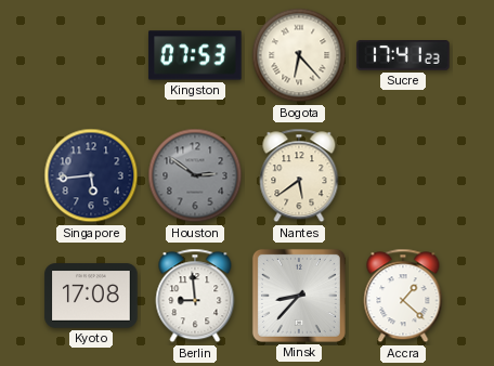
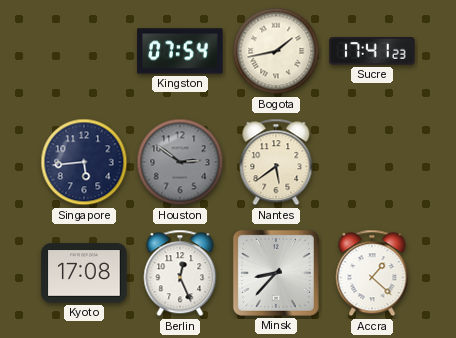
Kingston: 07:53 -> 07:54 (180, 51)
Bogota: 6:23 -> 1:43 (276, 51)
Berlin: 8:59 -> 12:26 (180, 273)
